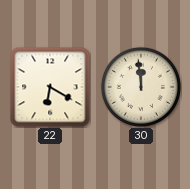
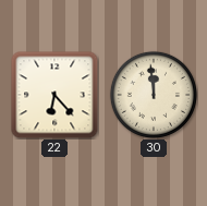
22: 6:20 -> 6:23 (54, 95)
